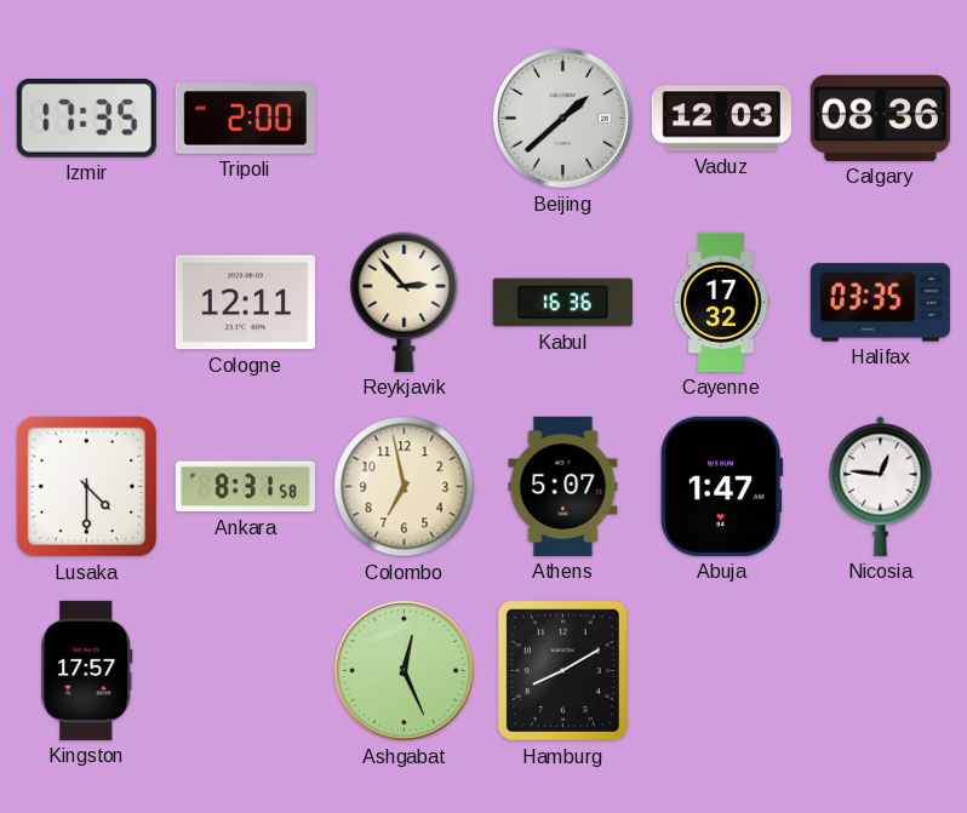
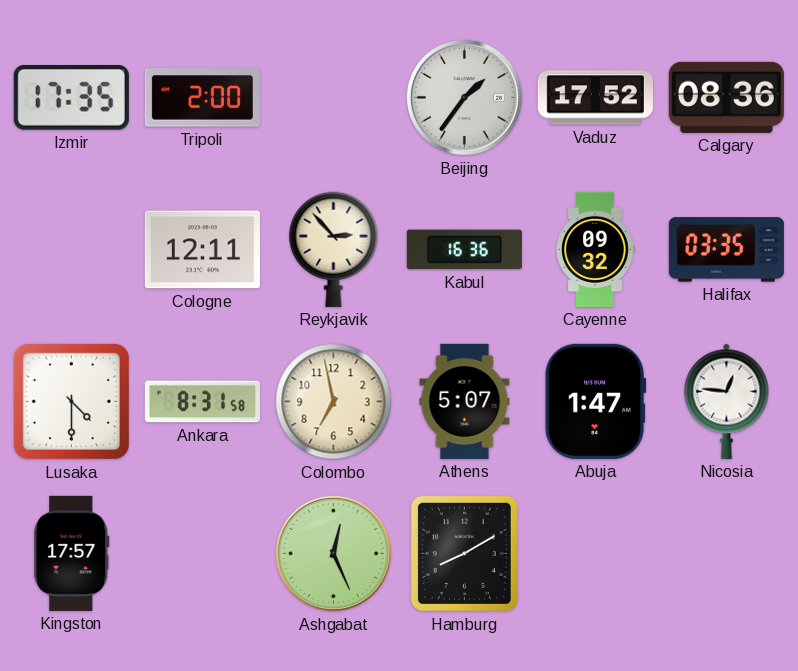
Beijing: 1:38 -> 1:36 (464, 97)
Vaduz: 12:03 -> 17:52 (595, 98)
Cayenne: 17:32 -> 09:32 (595, 249)
